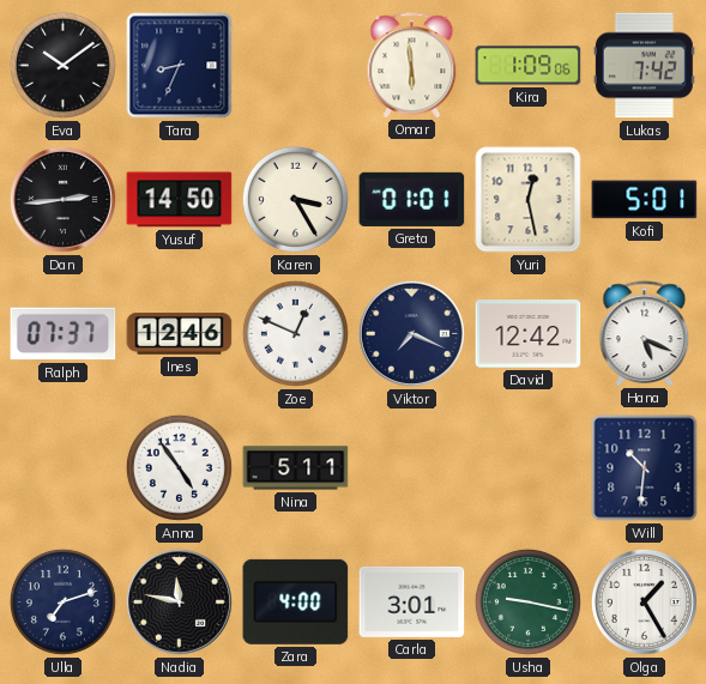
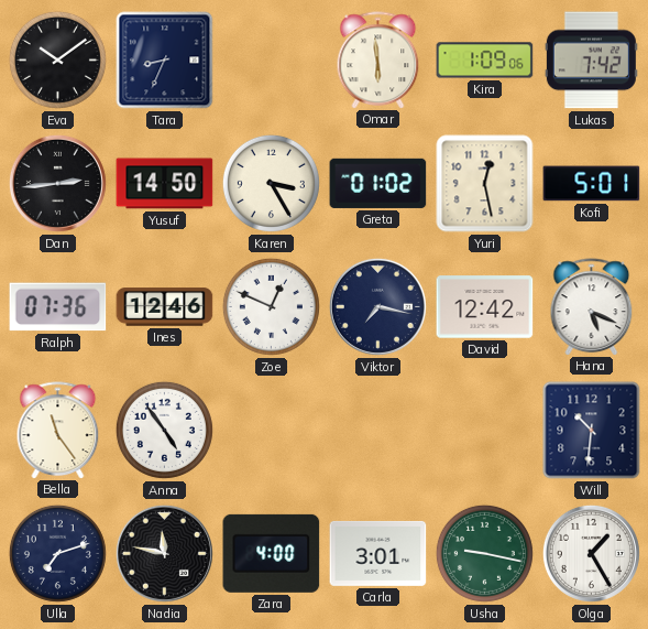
Greta: 01:01 -> 01:02 (378, 183)
Ralph: 07:37 -> 07:36 (58, 307)
Viktor: 7:19 -> 7:17 (377, 306)
Bella: none -> 11:24 (58, 430)
Nina: 5:11 -> none (296, 468)
